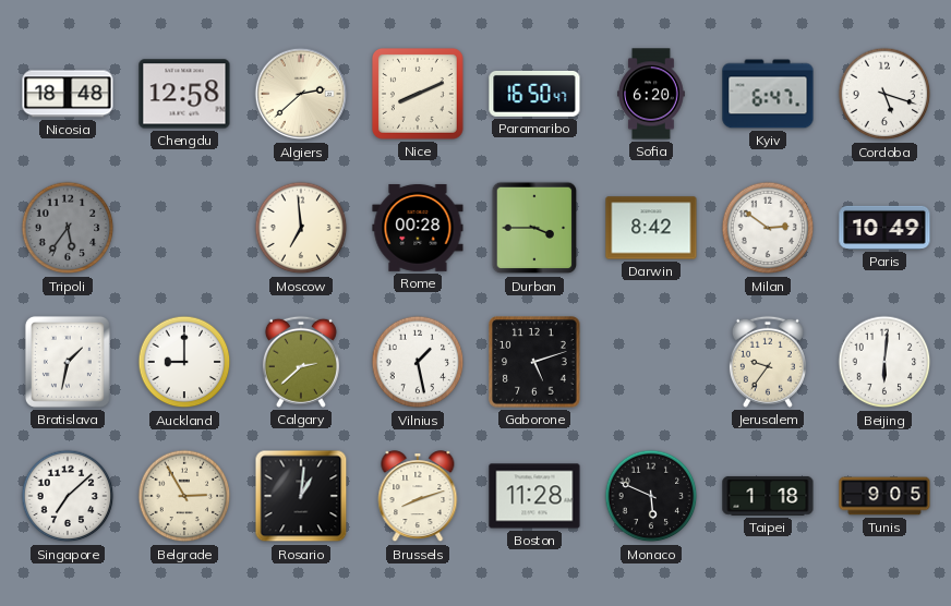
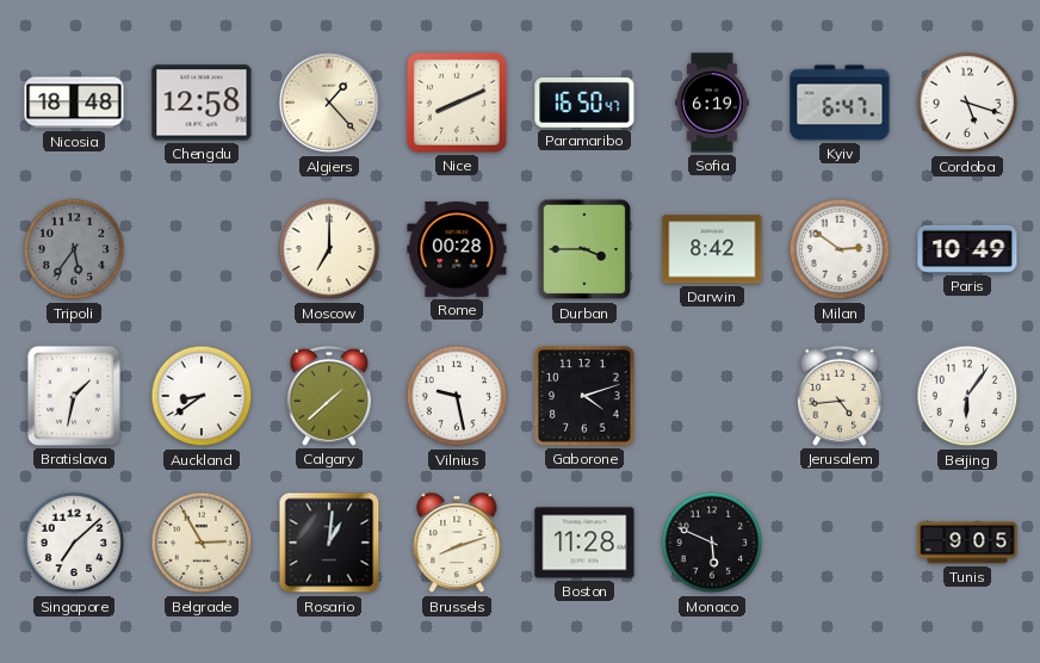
Algiers: 2:38 -> 1:23 (329, 103)
Sofia: 6:20 -> 6:19 (713, 103)
Moscow: 6:59 -> 7:00 (329, 249)
Auckland: 9:00 -> 8:39 (202, 396)
Calgary: 2:38 -> 1:38 (329, 396)
Vilnius: 1:28 -> 9:28 (457, 396)
Gaborone: 5:12 -> 4:12 (584, 396)
Jerusalem: 9:36 -> 4:44 (840, 396)
Beijing: 6:01 -> 6:06 (967, 396)
Taipei: 1:18 -> none (768, 496)
